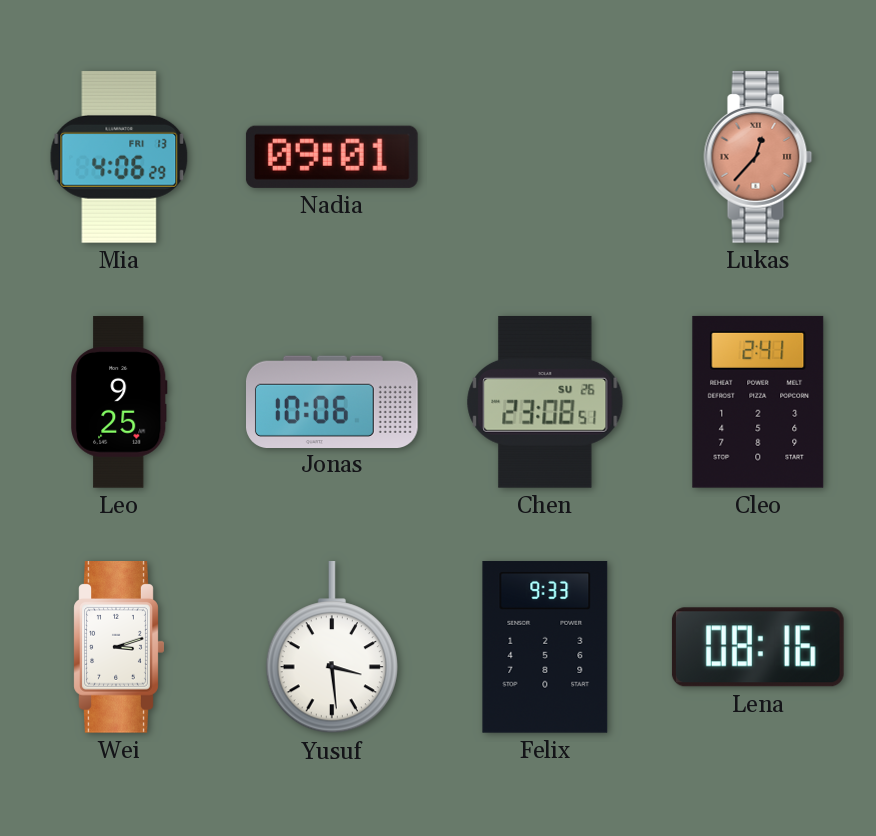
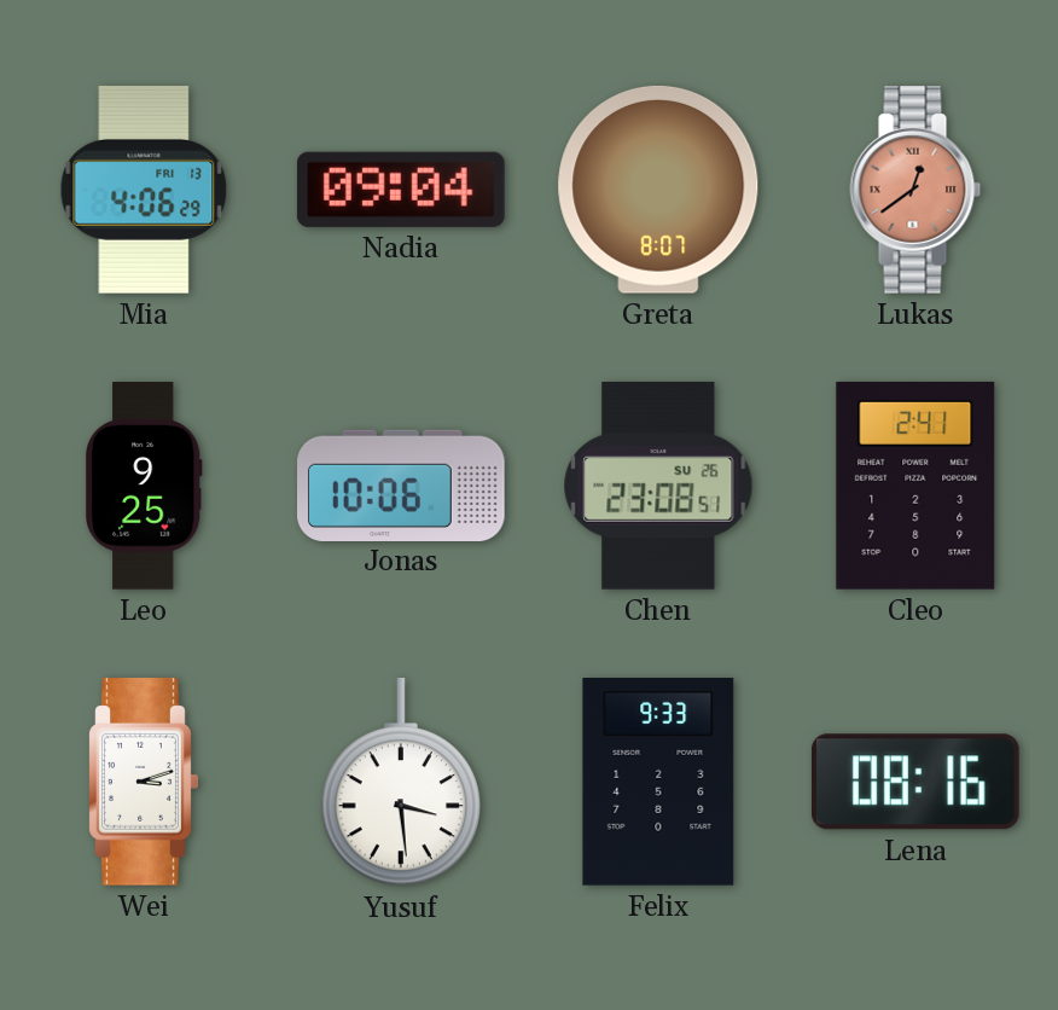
Nadia: 09:01 -> 09:04 (401, 190)
Greta: none -> 8:07 (658, 190)
Lukas: 12:37 -> 12:39 (915, 191)
